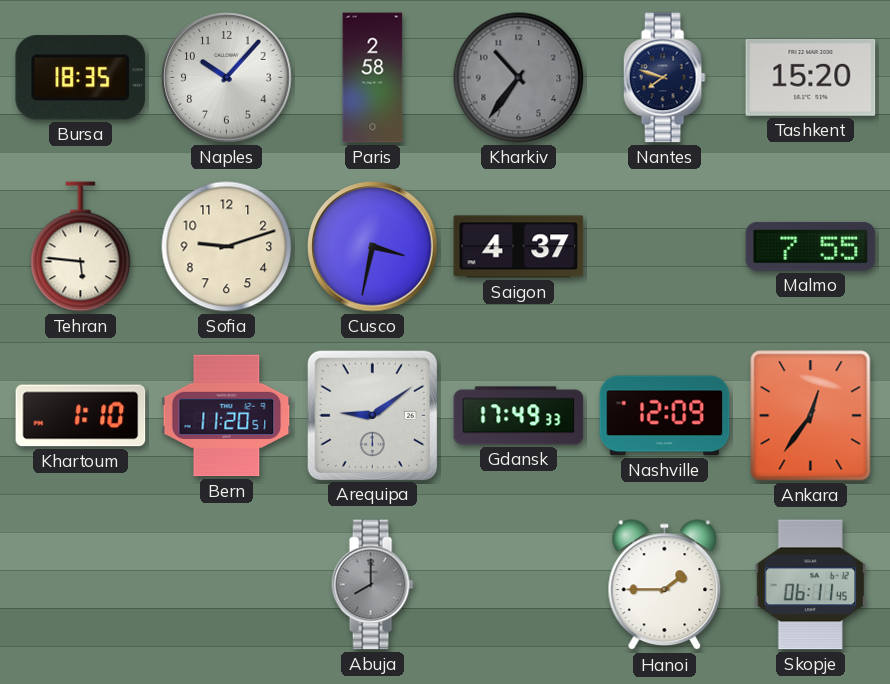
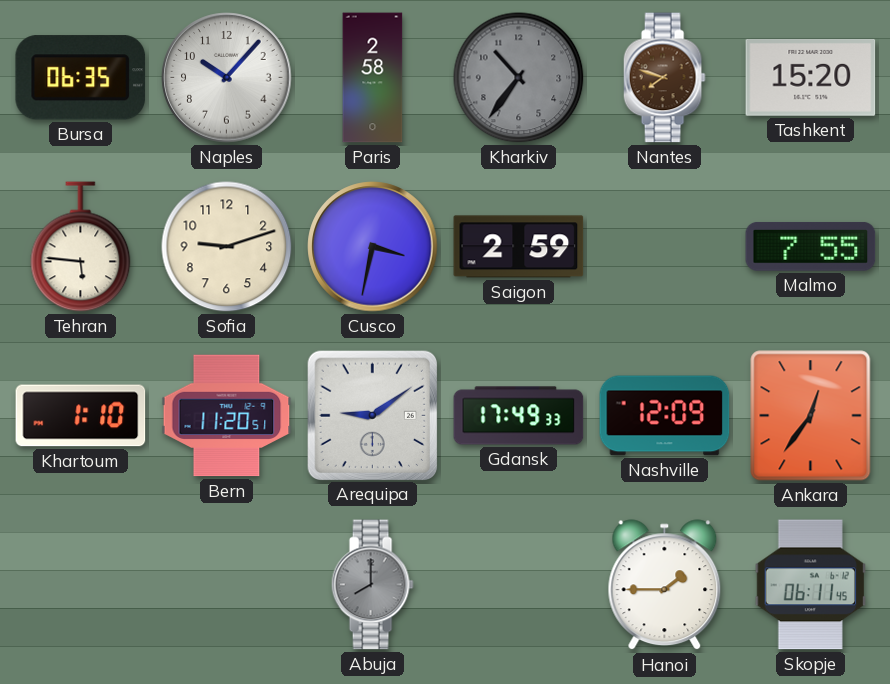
Bursa: 18:35 -> 06:35 (81, 78)
Nantes dial: navy -> brown (664, 78)
Saigon: 4:37 -> 2:59 (519, 247)
